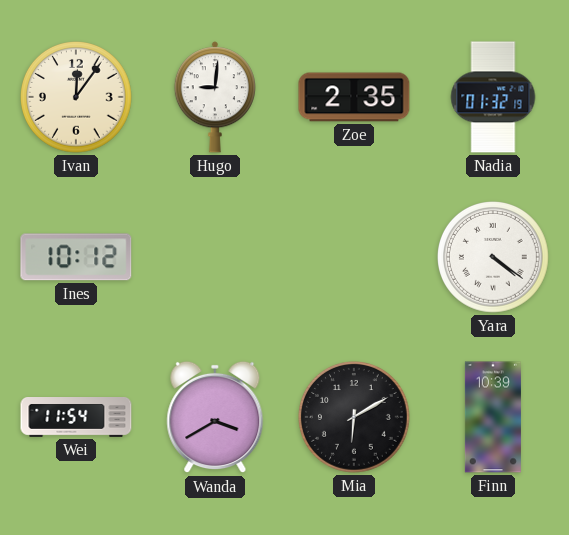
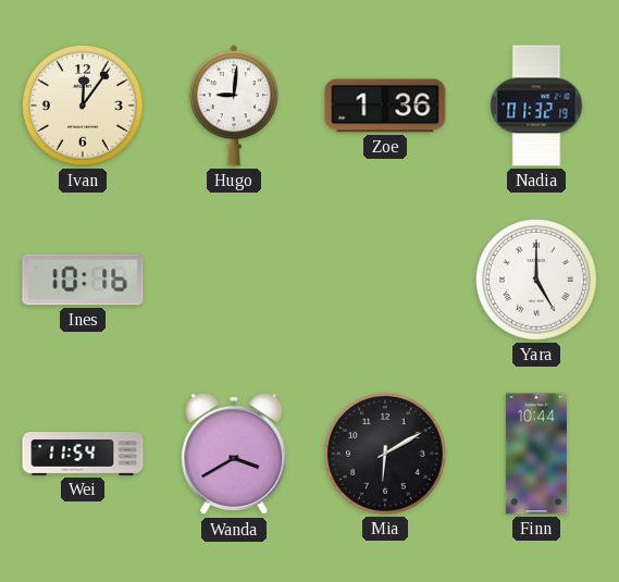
Zoe: 2:35 -> 1:36 (385, 106)
Ines: 10:12 -> 10:16 (83, 280)
Yara: 4:21 -> 5:00 (537, 281)
Finn: 10:39 -> 10:44 (536, 454)
